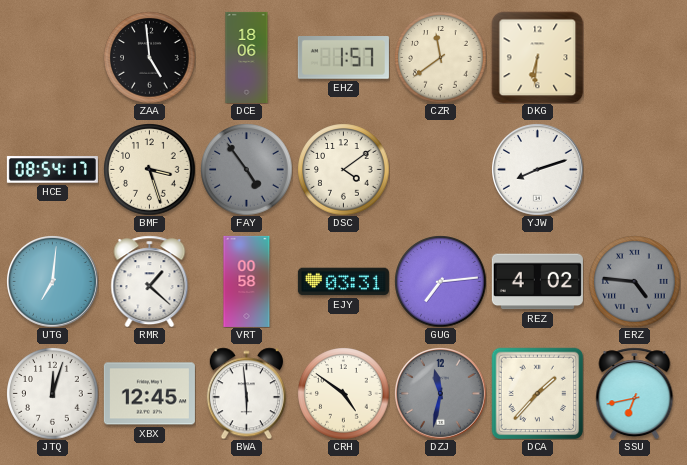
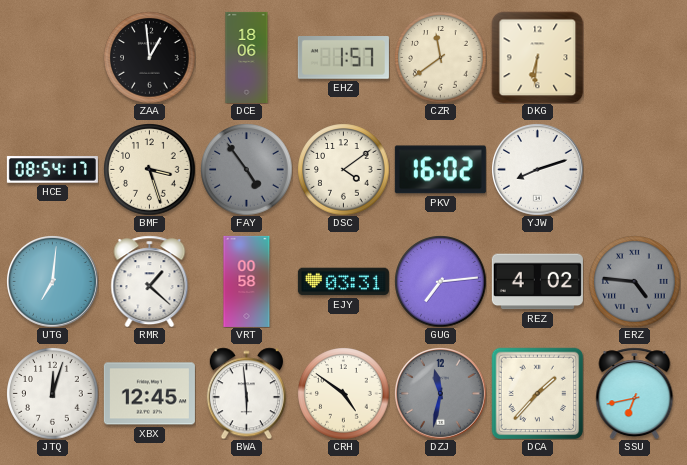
ZAA: 4:59 -> 12:59 (149, 57)
PKV: none -> 16:02 (440, 170)
